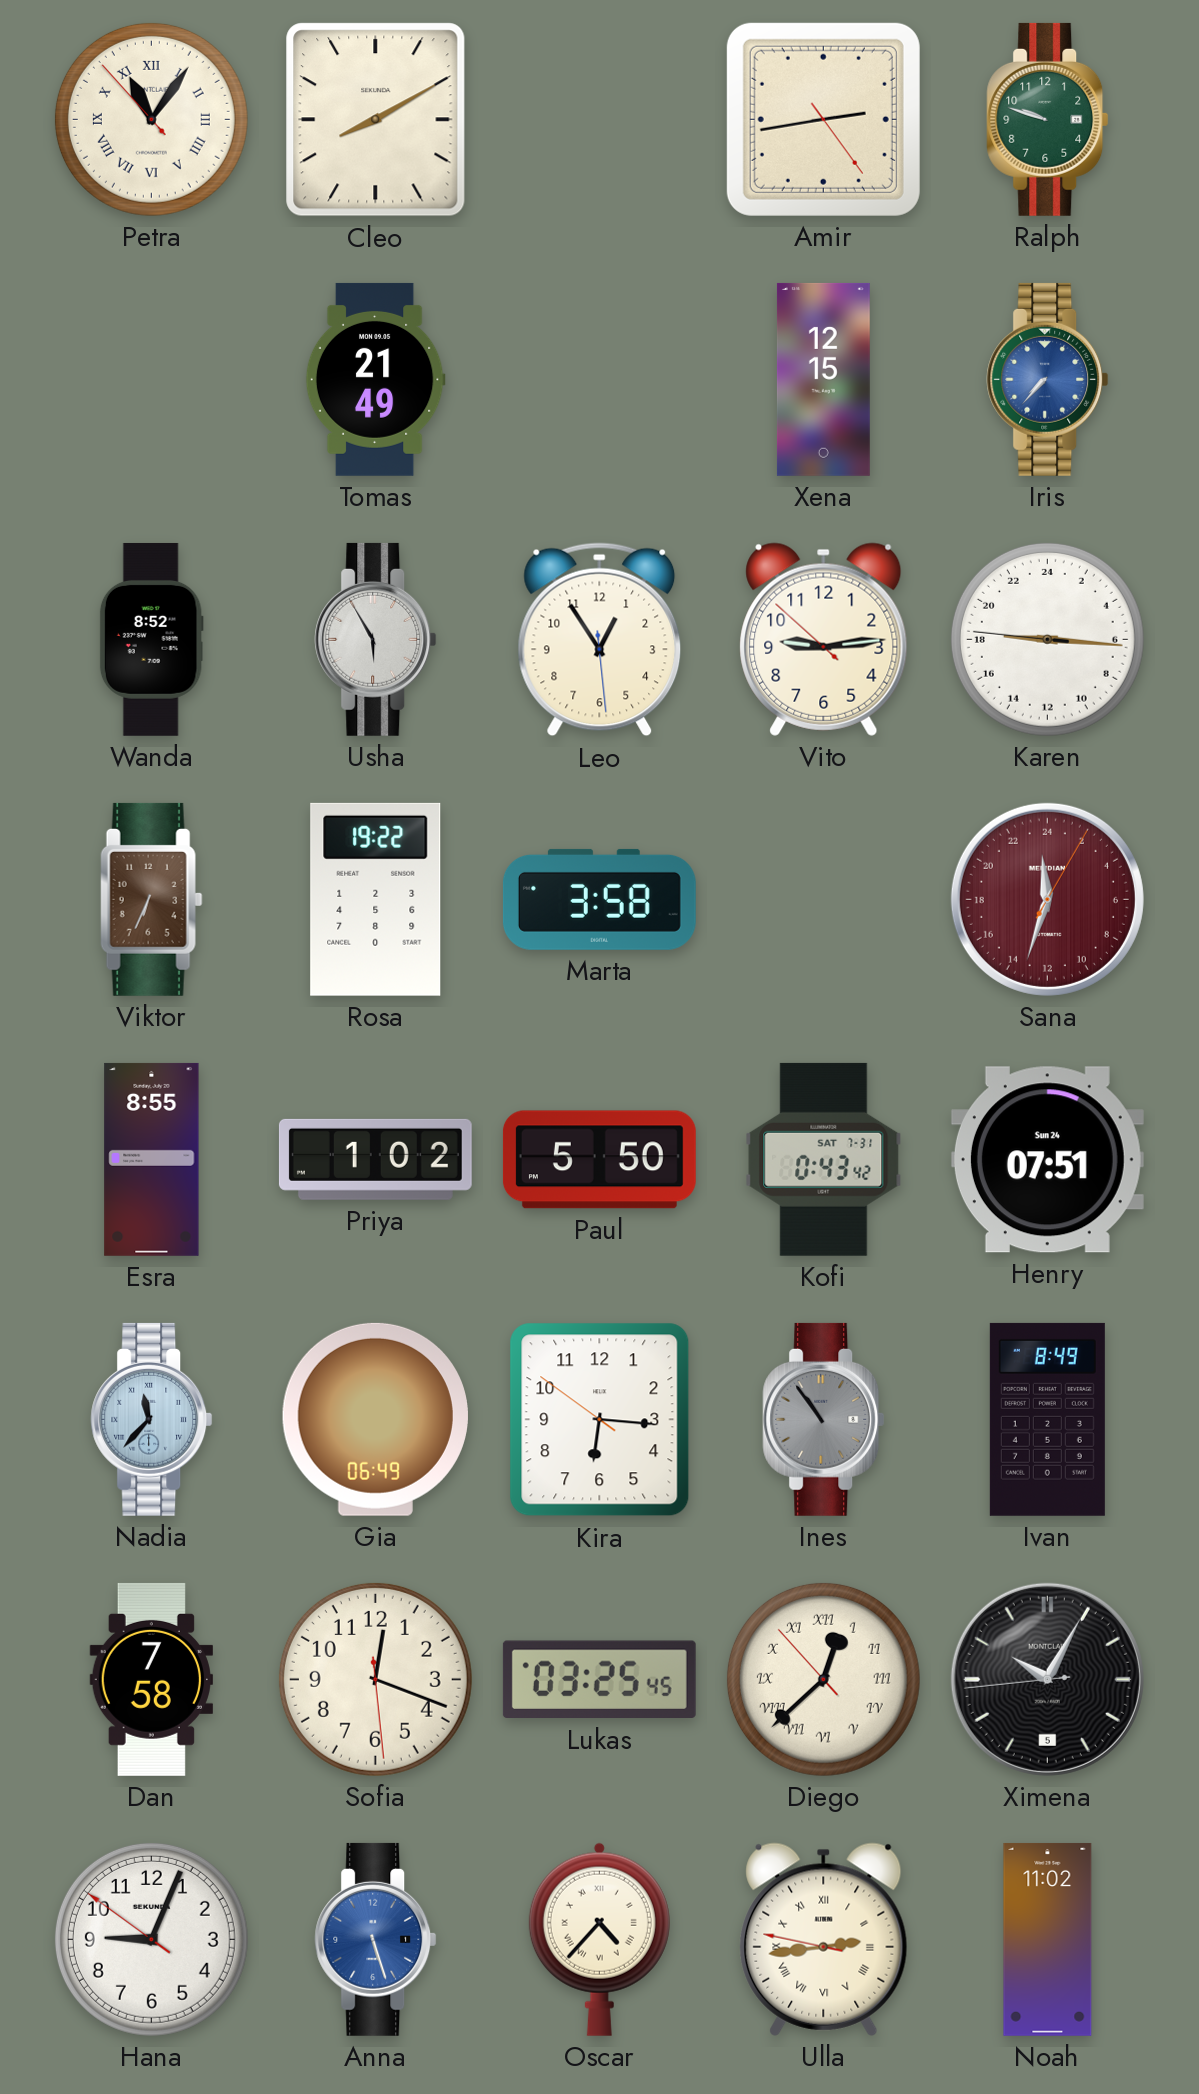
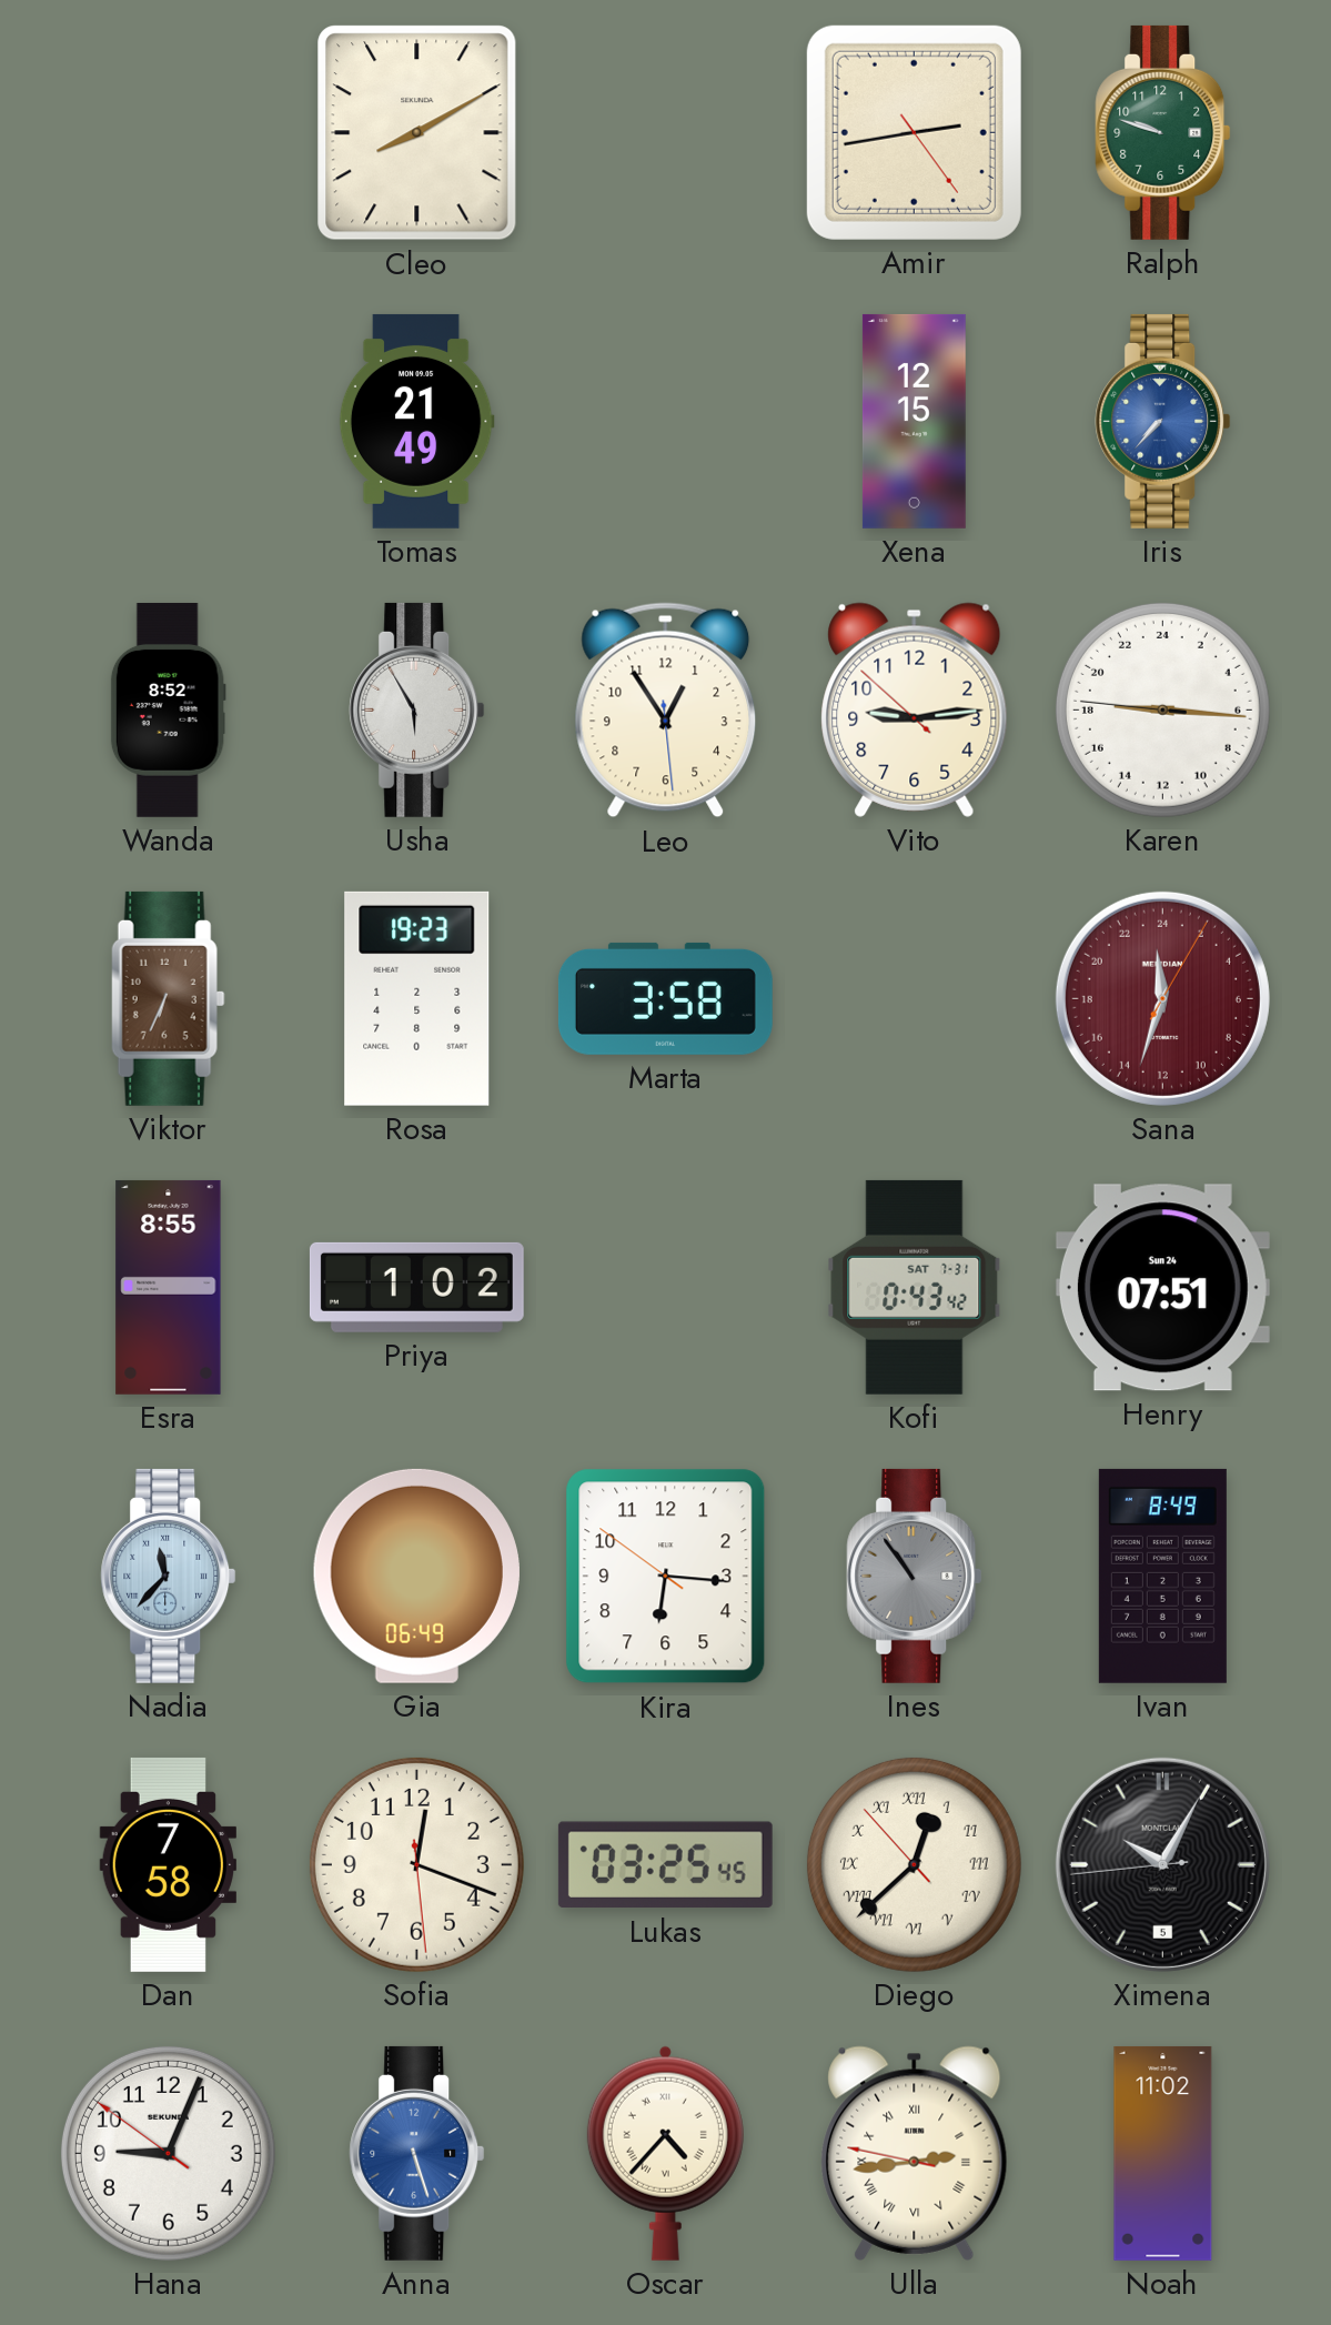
Petra: 11:05 -> none (151, 119)
Rosa: 19:22 -> 19:23 (417, 998)
Paul: 5:50 -> none (599, 1160)
